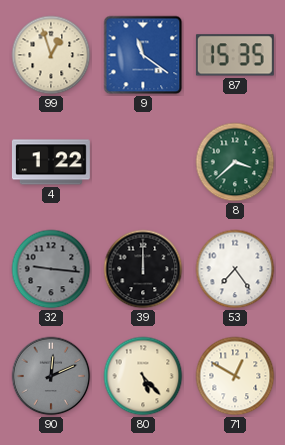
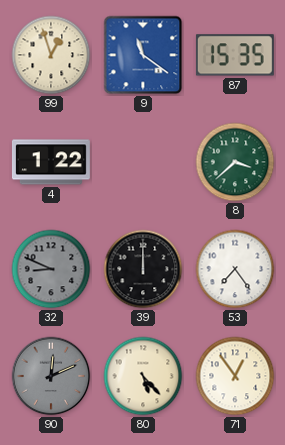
32: 9:16 -> 8:49 (51, 269)
71: 12:50 -> 12:54 (235, 376)
